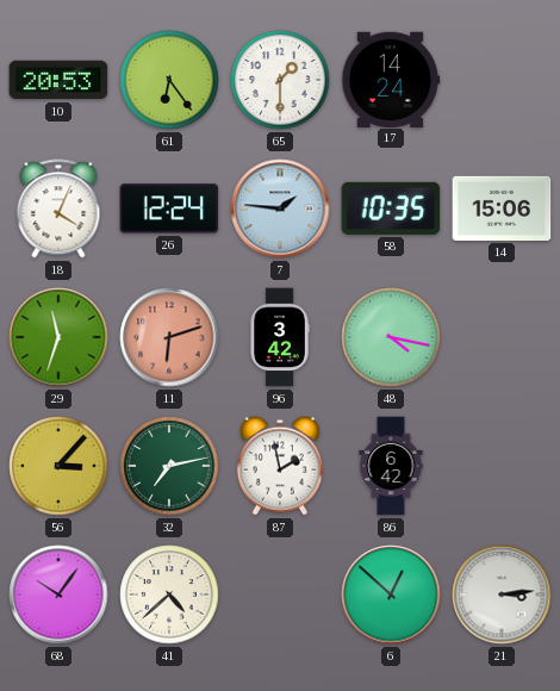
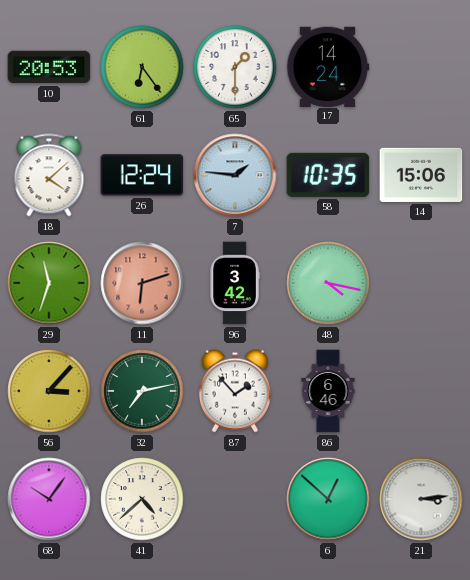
18: 4:04 -> 4:08 (49, 175)
87: 1:58 -> 1:53 (235, 391)
86: 6:42 -> 6:46 (328, 391)
